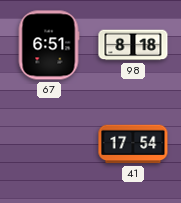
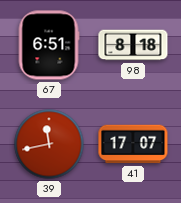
39: none -> 11:43 (49, 144)
41: 17:54 -> 17:07 (133, 144)
